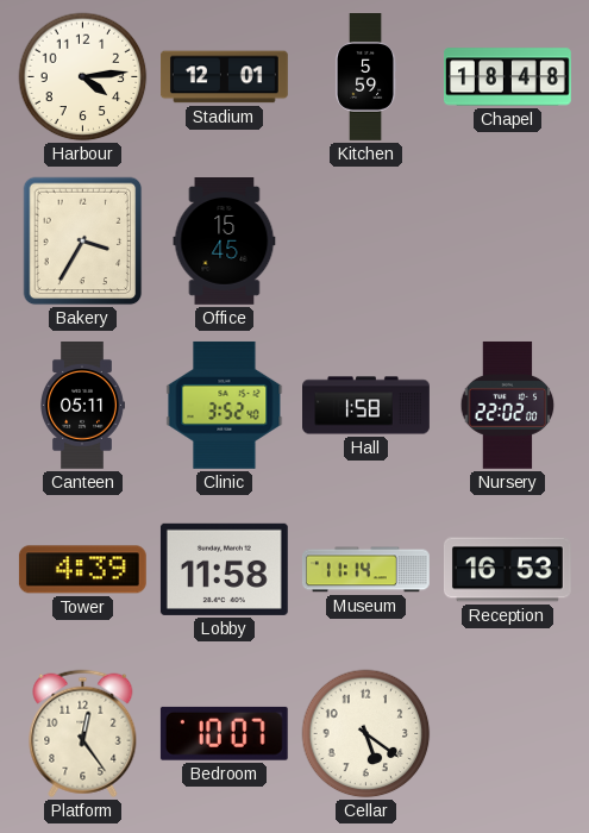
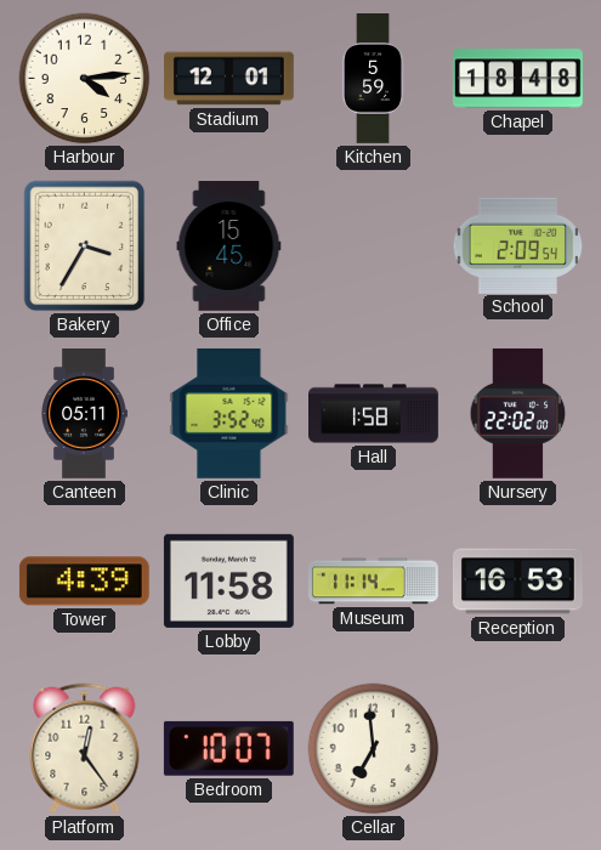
School: none -> 2:09 (518, 245)
Cellar: 5:21 -> 6:59 (374, 749)
